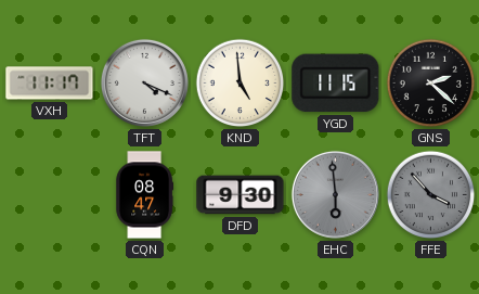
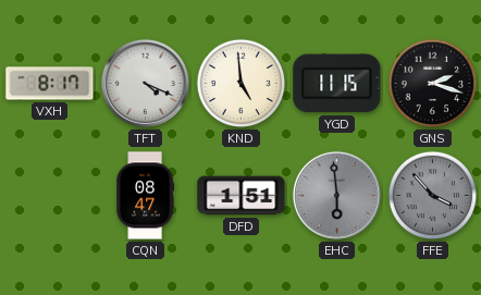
VXH: 11:17 -> 8:17 (50, 84)
GNS: 2:22 -> 2:18 (433, 84)
DFD: 9:30 -> 1:51 (242, 196)
